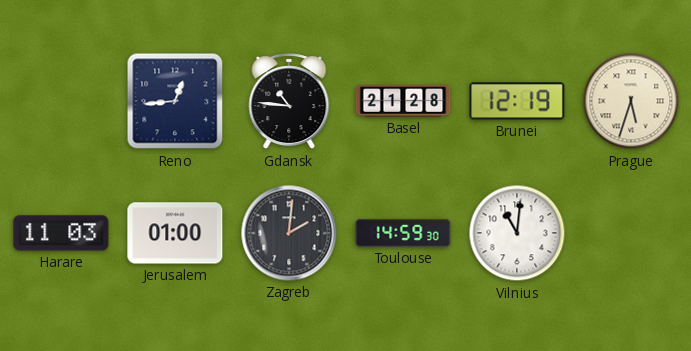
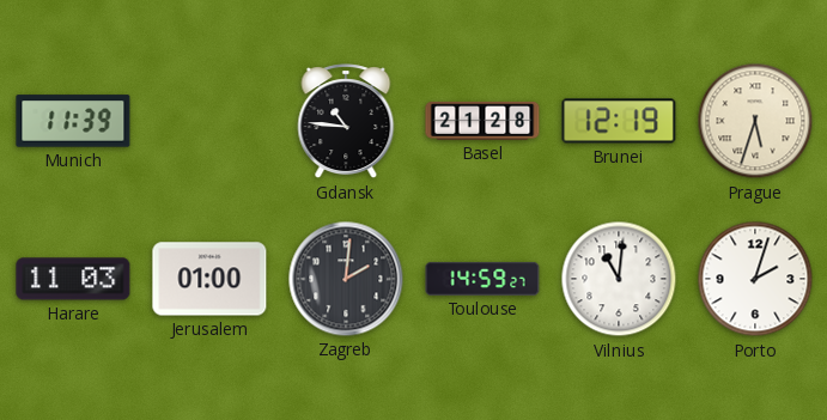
Munich: none -> 11:39 (73, 121)
Reno: 12:44 -> none (175, 101)
Toulouse: 14:59:30 -> 14:59:27 (482, 279)
Porto: none -> 2:03 (755, 279)
